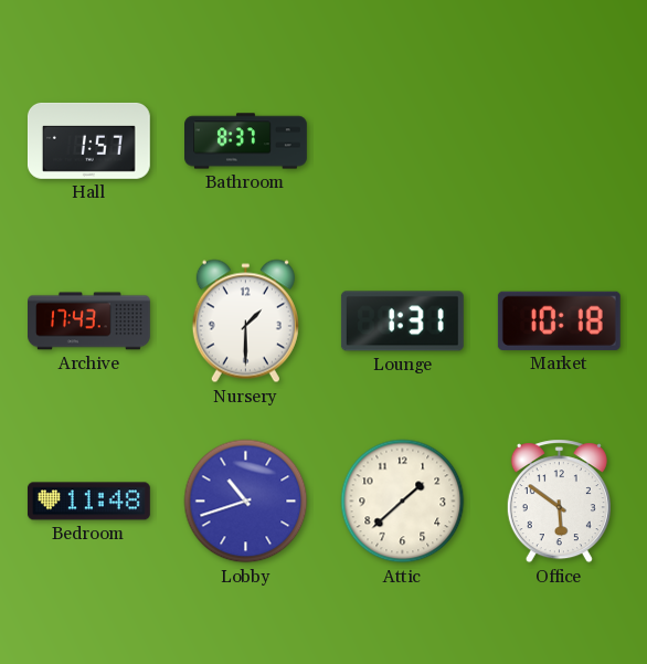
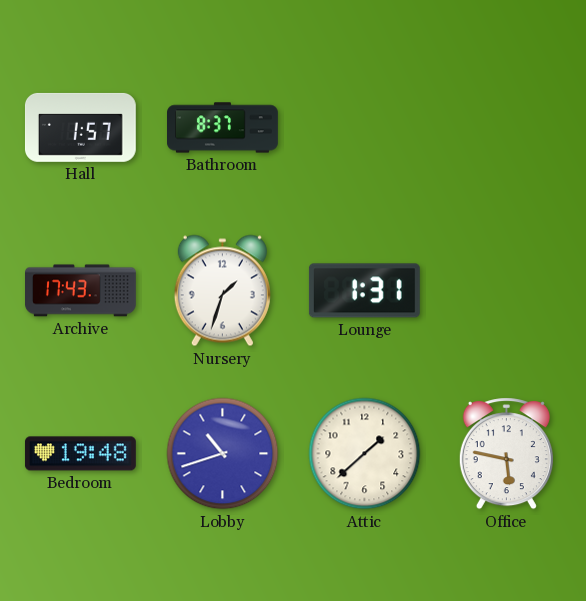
Nursery: 1:30 -> 1:33 (222, 291)
Market: 10:18 -> none (559, 320)
Bedroom: 11:48 -> 19:48 (80, 454)
Office: 5:51 -> 5:47 (506, 454)
